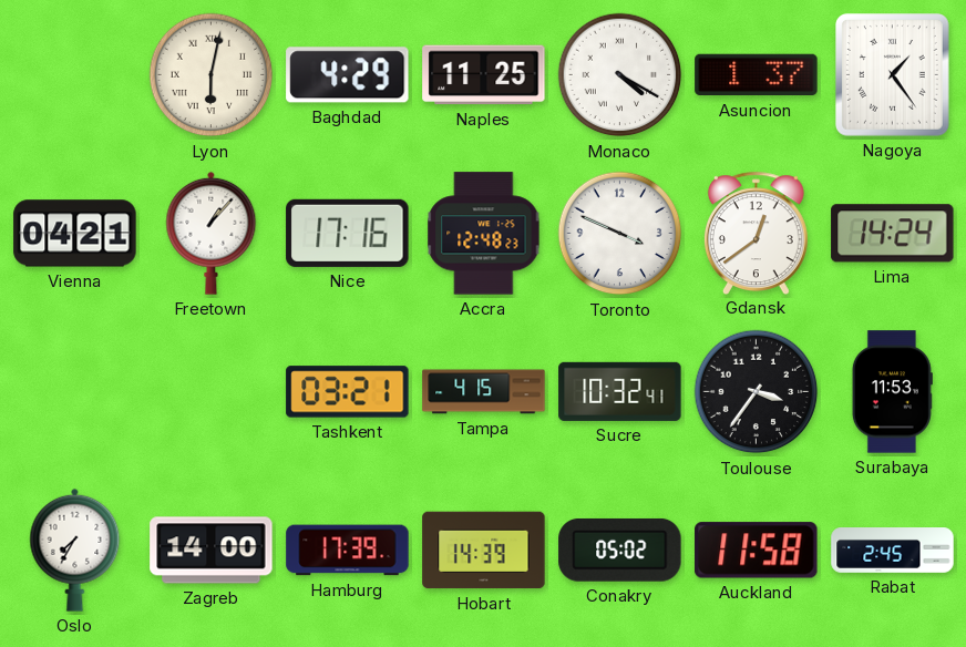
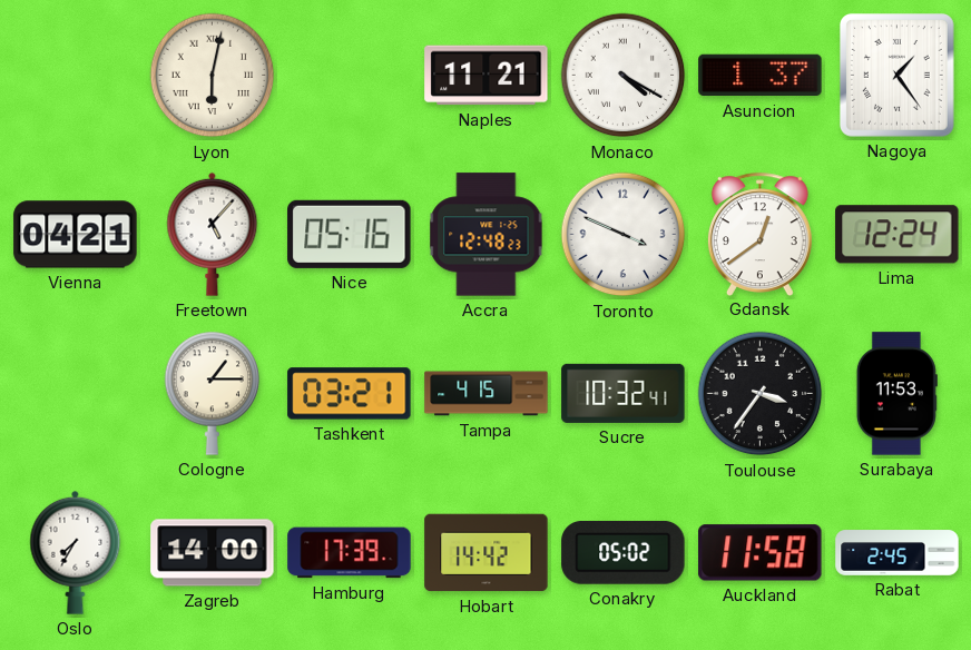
Baghdad: 4:29 -> none (348, 75)
Naples: 11:25 -> 11:21 (487, 76)
Freetown: 1:07 -> 5:07 (213, 234)
Nice: 17:16 -> 05:16 (350, 234)
Lima: 14:24 -> 12:24 (898, 235)
Cologne: none -> 1:15 (213, 393)
Hobart: 14:39 -> 14:42 (487, 553)
